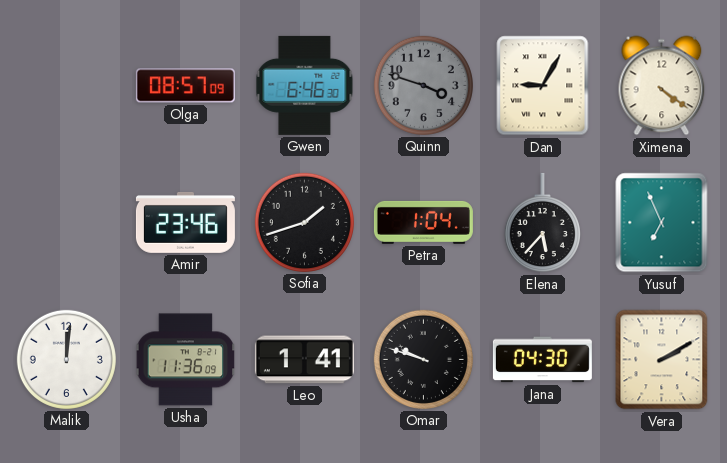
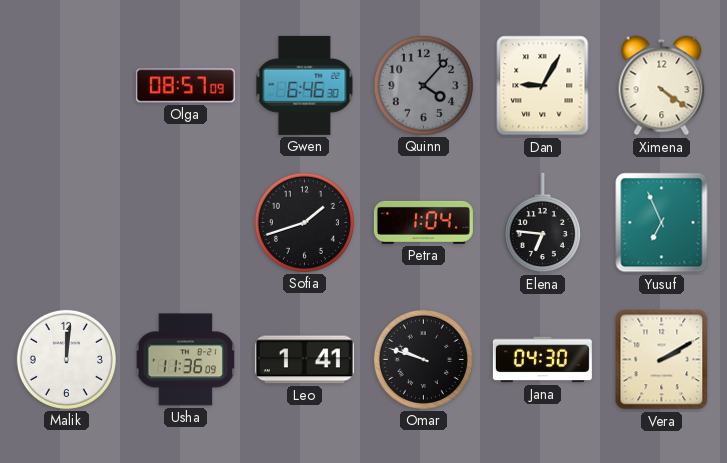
Quinn: 3:48 -> 4:07 (423, 85)
Amir: 23:46 -> none (185, 222)
Elena: 5:37 -> 6:46 (542, 223)
